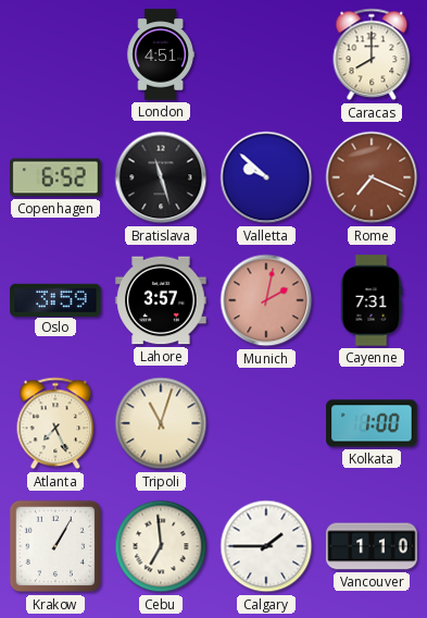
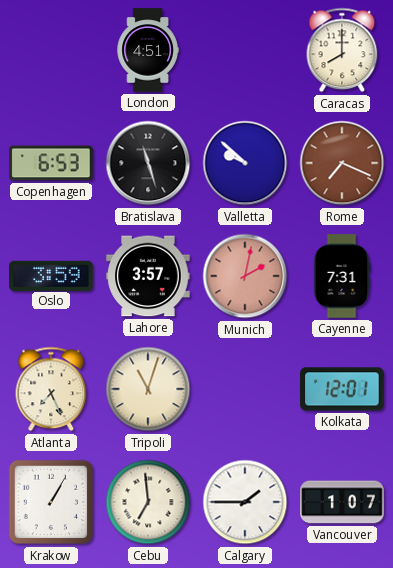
Copenhagen: 6:52 -> 6:53 (51, 163)
Kolkata: 1:00 -> 12:01 (342, 389)
Vancouver: 1:10 -> 1:07 (342, 502)
